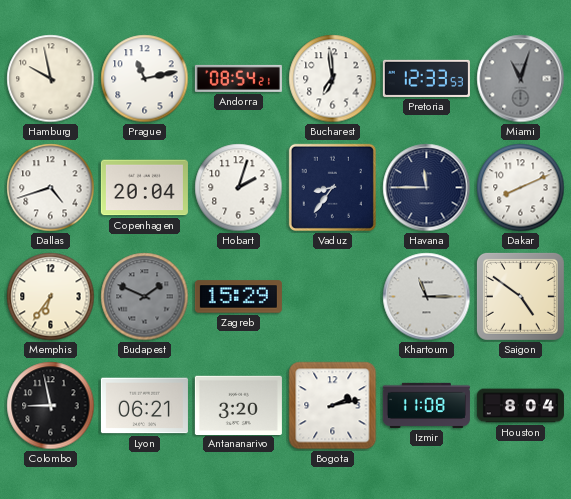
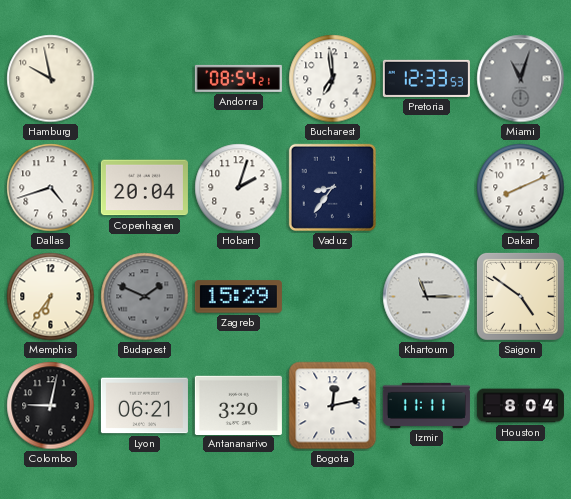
Prague: 11:13 -> none (145, 79)
Havana: 11:45 -> none (427, 188)
Colombo: 8:58 -> 9:02 (51, 406)
Bogota: 2:13 -> 12:13 (333, 406)
Izmir: 11:08 -> 11:11 (426, 405)
